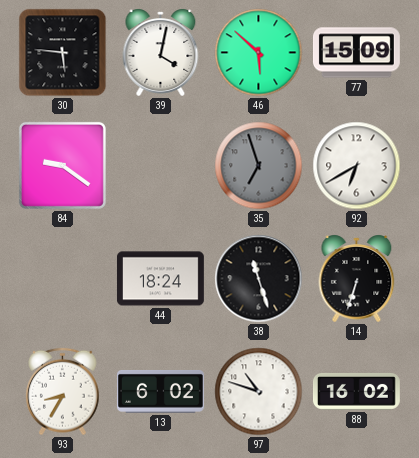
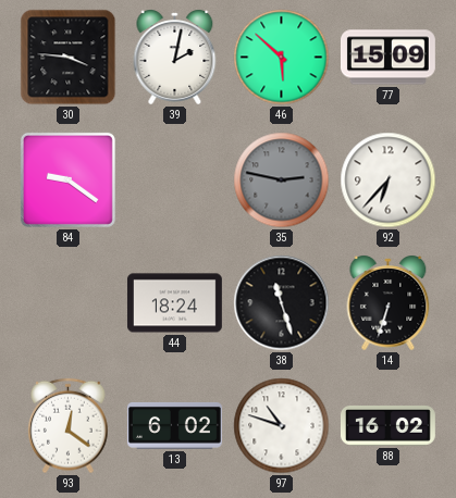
30: 5:46 -> 3:46 (69, 58)
39: 4:02 -> 2:02 (175, 57)
35: 6:57 -> 2:47 (282, 180)
92: 6:40 -> 6:37 (389, 180)
93: 8:35 -> 12:21 (69, 426)
